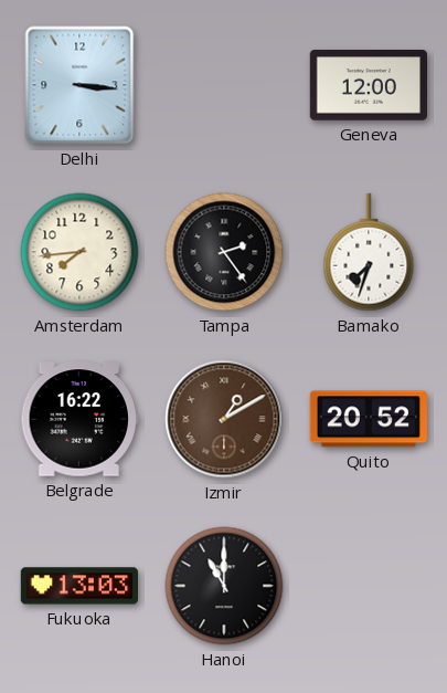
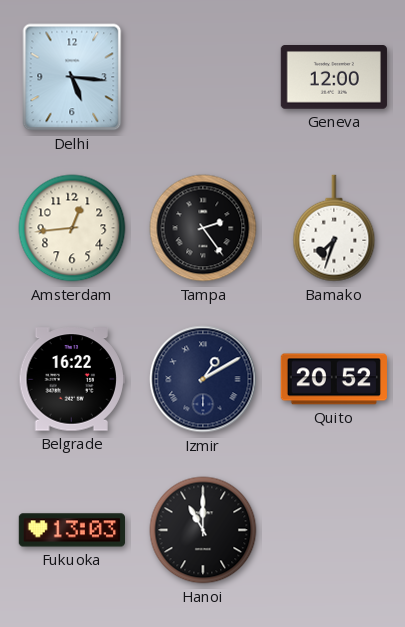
Delhi: 3:16 -> 5:16 (72, 77)
Amsterdam: 7:44 -> 12:44 (72, 228)
Izmir dial: brown -> navy (203, 379)
